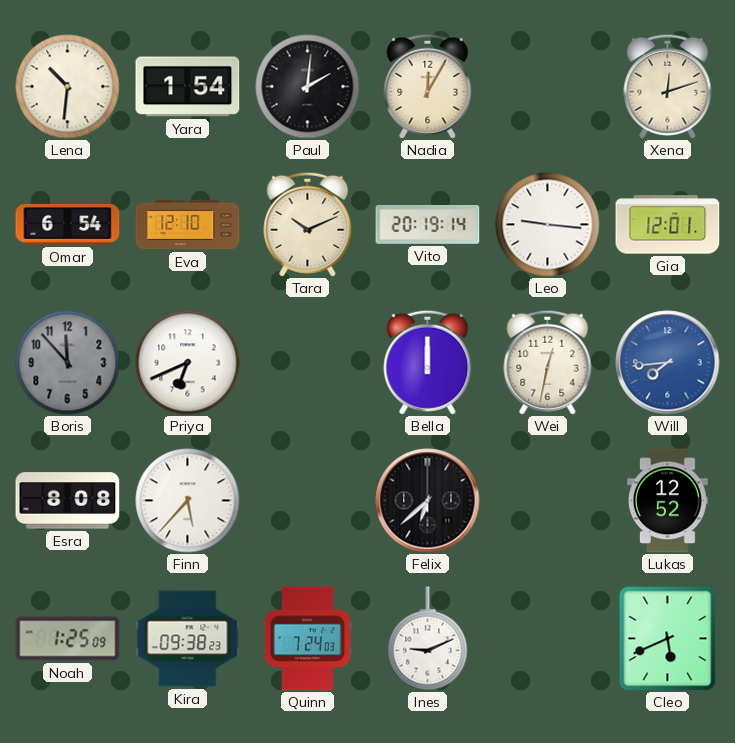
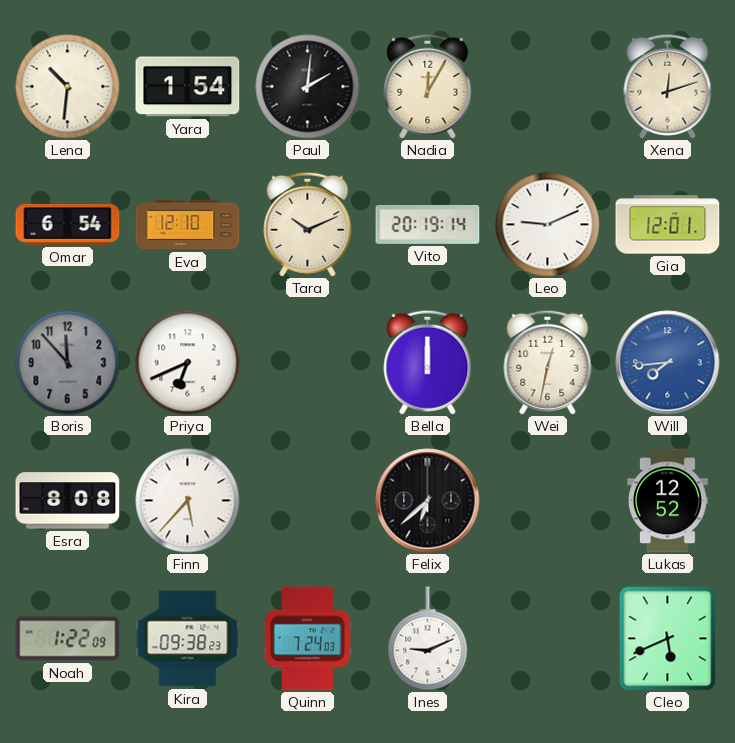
Leo: 9:16 -> 9:11 (548, 225)
Noah: 1:25 -> 1:22 (68, 639)
